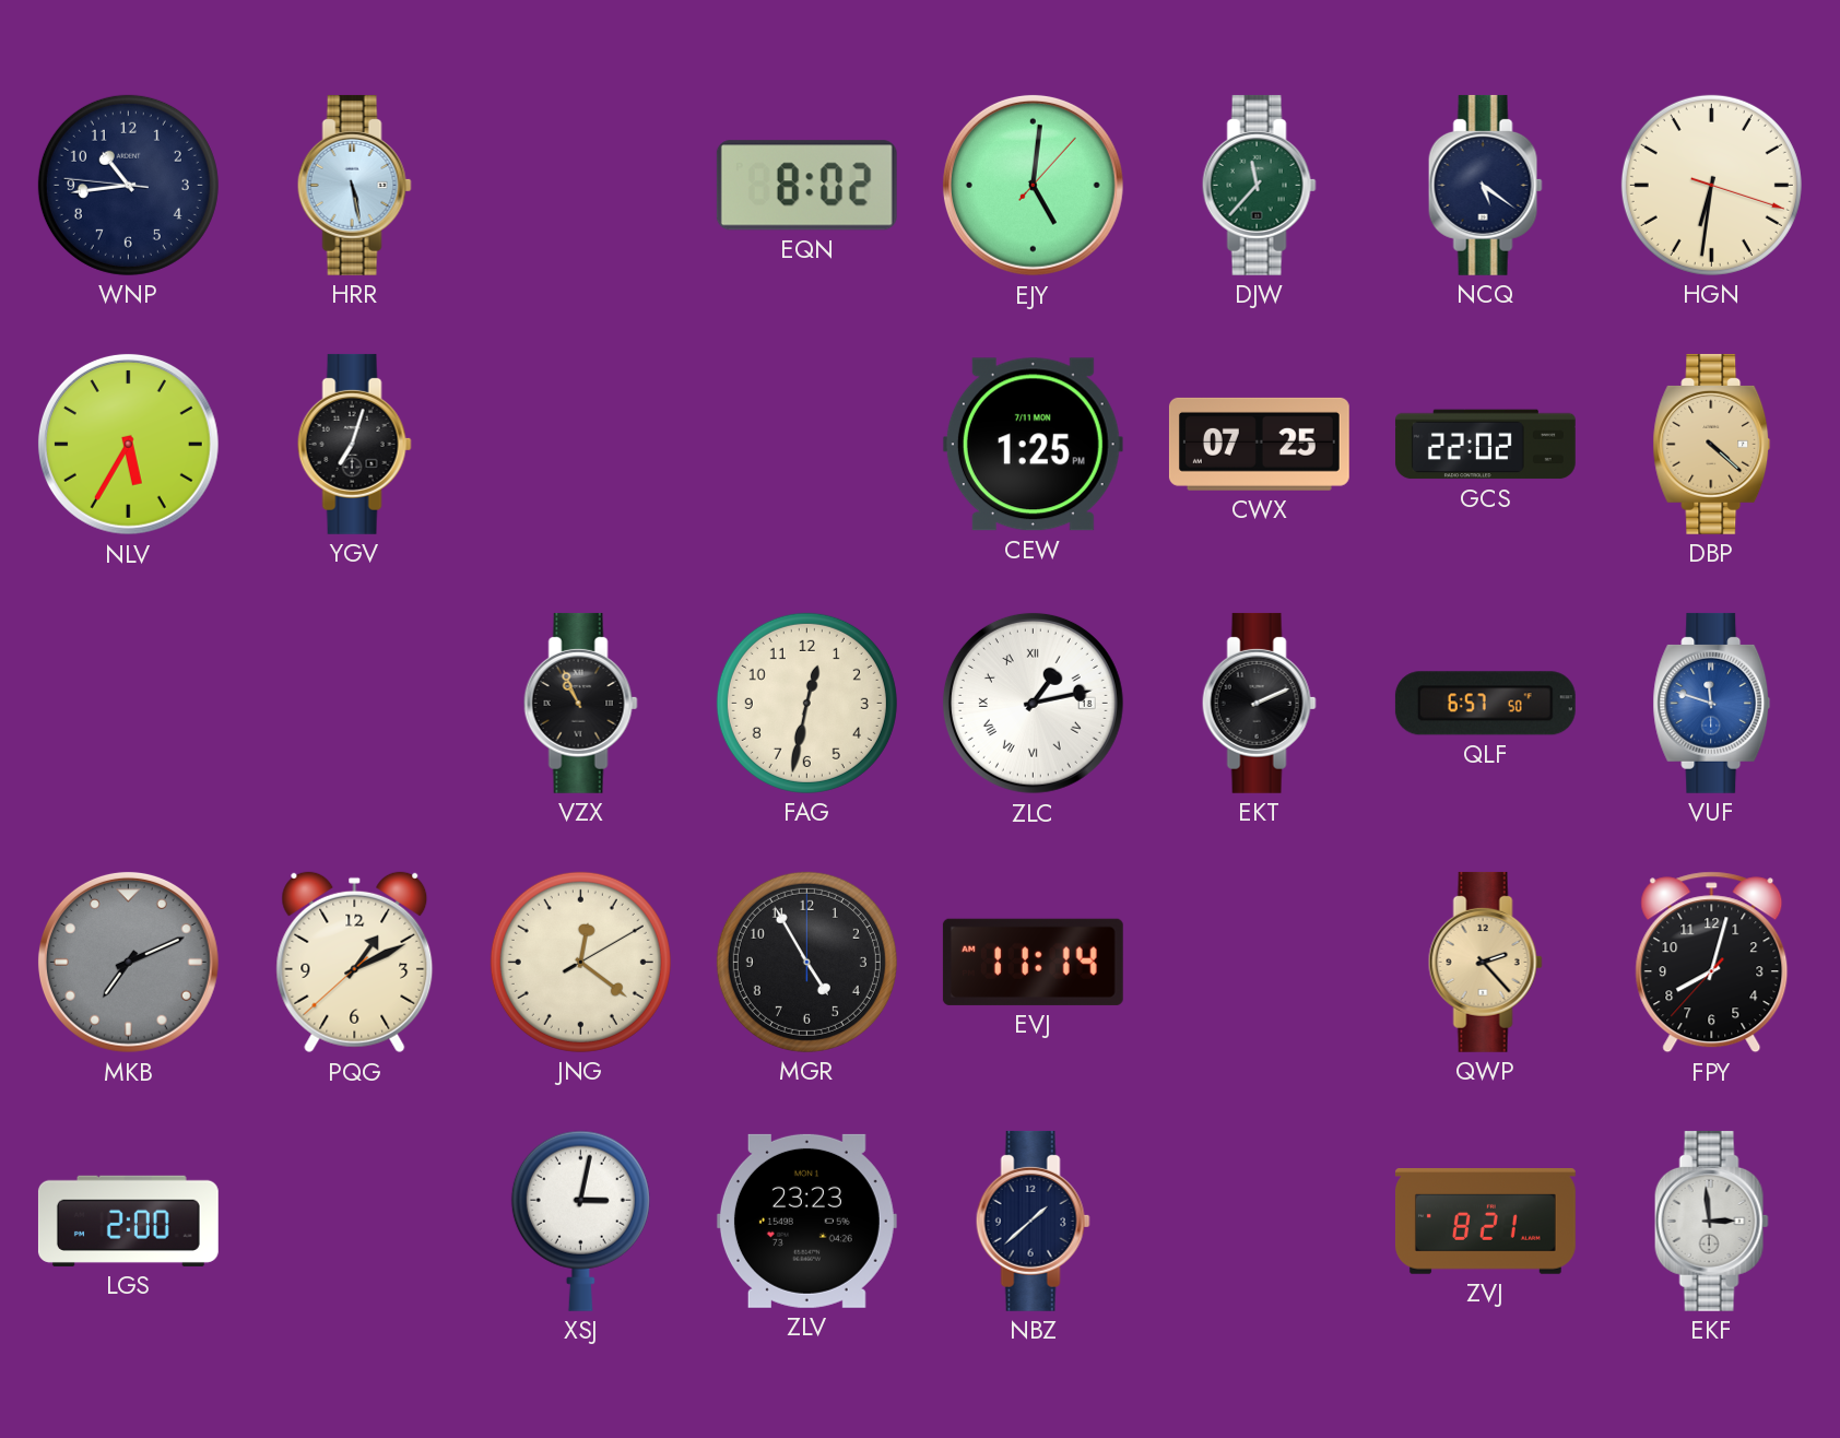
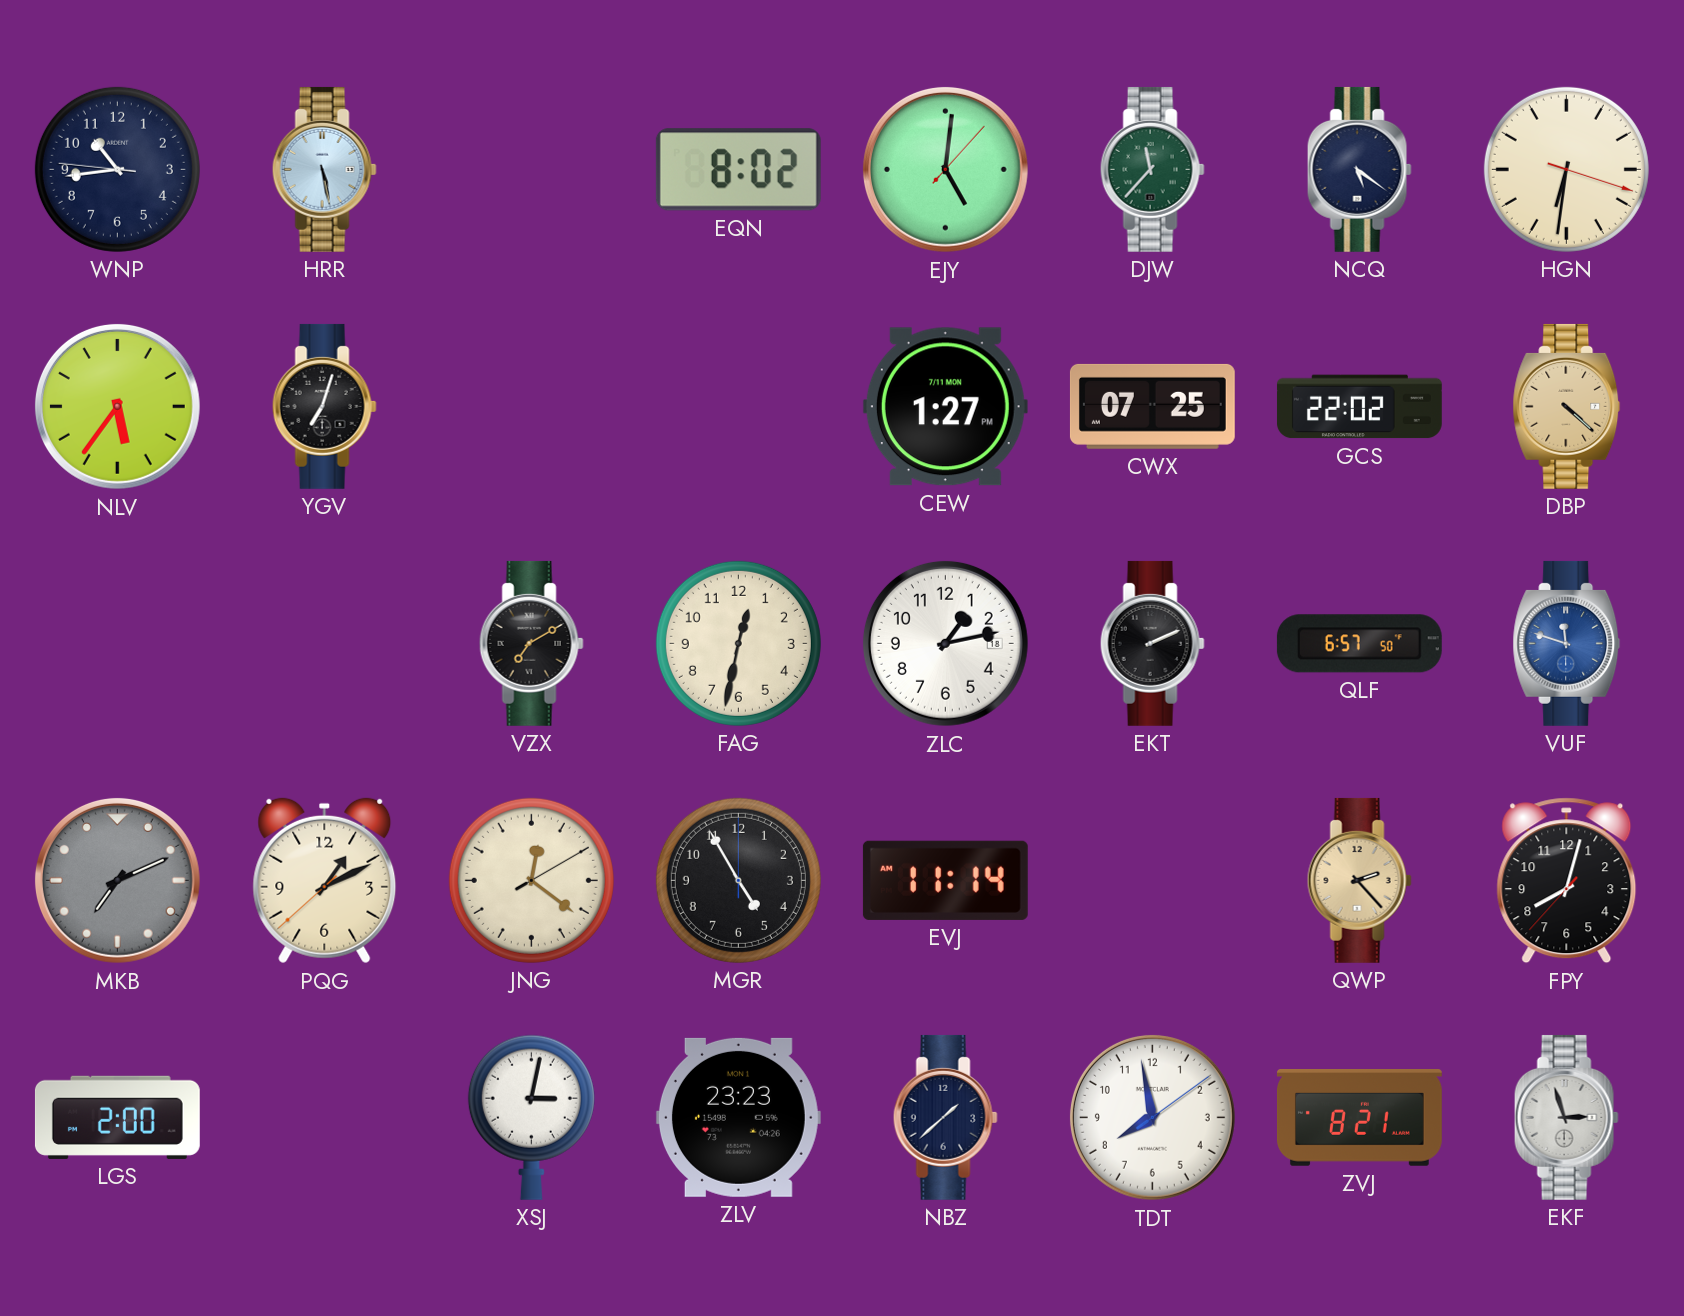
NLV: 5:35 -> 5:36 (117, 406)
CEW: 1:25 -> 1:27 (945, 407)
VZX: 10:56 -> 7:10 (531, 643)
ZLC numerals: Roman -> Arabic (945, 643)
TDT: none -> 7:58 (1152, 1117)
EKF: 2:59 -> 2:57 (1566, 1117)
